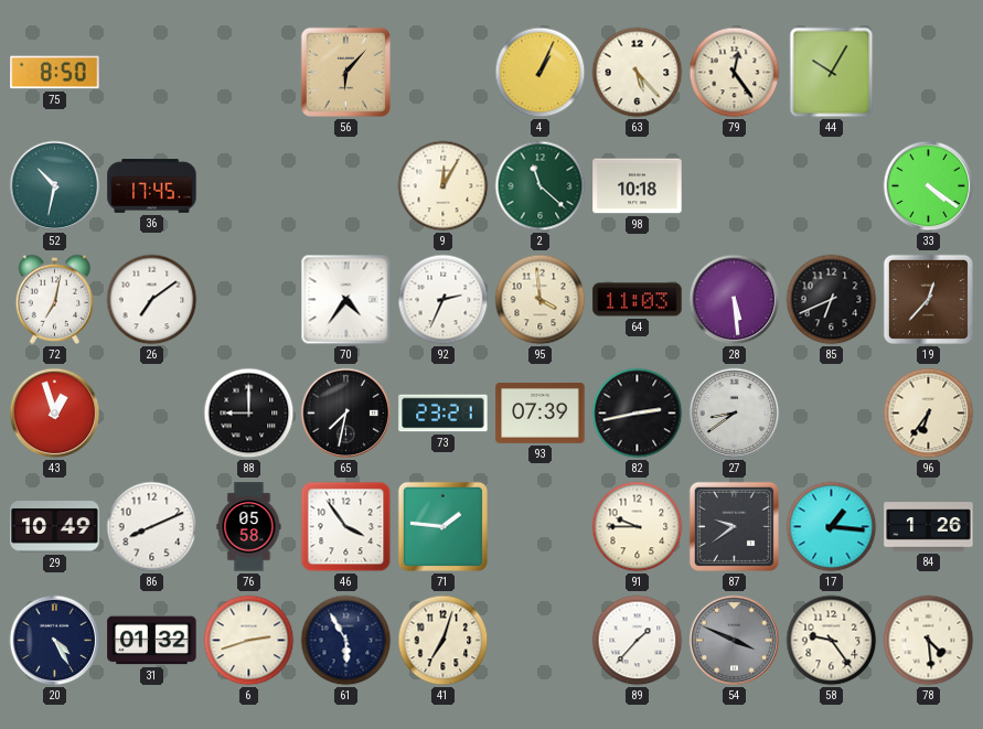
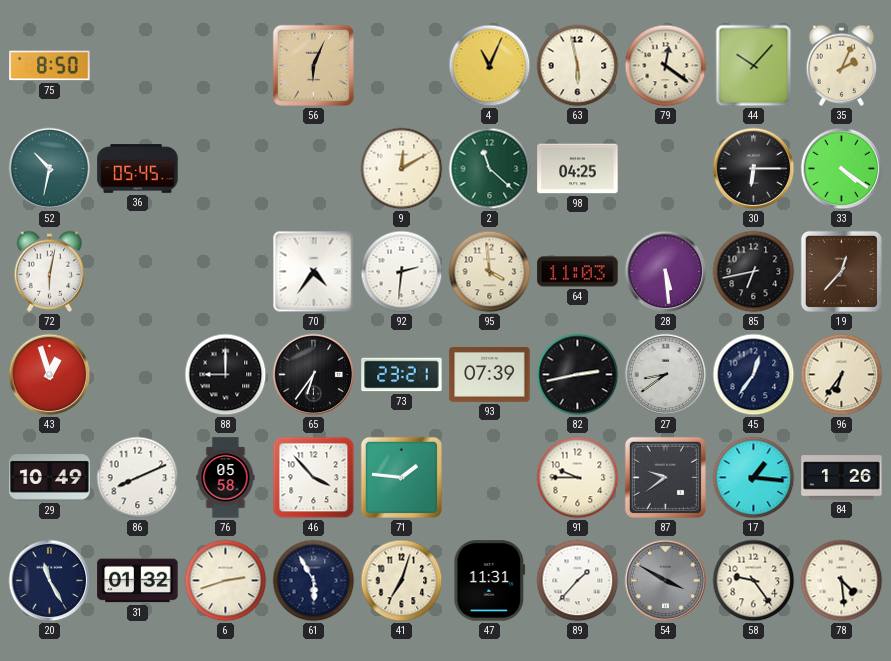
56: 6:07 -> 6:04 (313, 65)
4: 1:04 -> 11:04 (490, 66)
63: 5:23 -> 5:58 (578, 66)
79: 12:24 -> 12:21 (666, 66)
44: 10:05 -> 10:07 (754, 66)
35: none -> 2:04 (842, 65)
36: 17:45 -> 05:45 (138, 169)
9: 12:05 -> 12:10 (402, 169)
98: 10:18 -> 04:25 (578, 169)
30: none -> 6:15 (754, 169)
72: 7:02 -> 6:02 (50, 271)
26: 7:09 -> none (152, 300)
92: 2:34 -> 2:31 (402, 272)
85: 6:41 -> 6:43 (754, 272)
65: 7:32 -> 6:36 (314, 375)
45: none -> 12:36 (754, 375)
46: 3:54 -> 3:53 (314, 478)
20: 4:25 -> 11:25 (50, 581)
47: none -> 11:31 (490, 581)
54: 3:49 -> 3:50 (666, 581)
